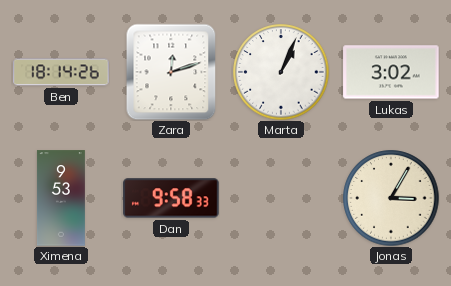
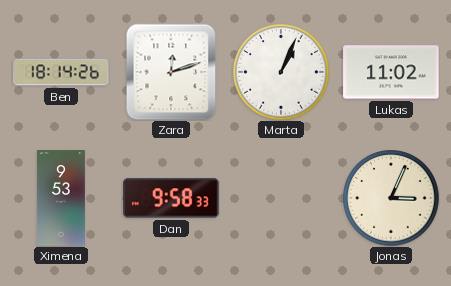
Lukas: 3:02 -> 11:02 (391, 72)
Jonas: 3:05 -> 3:04 (391, 198)
